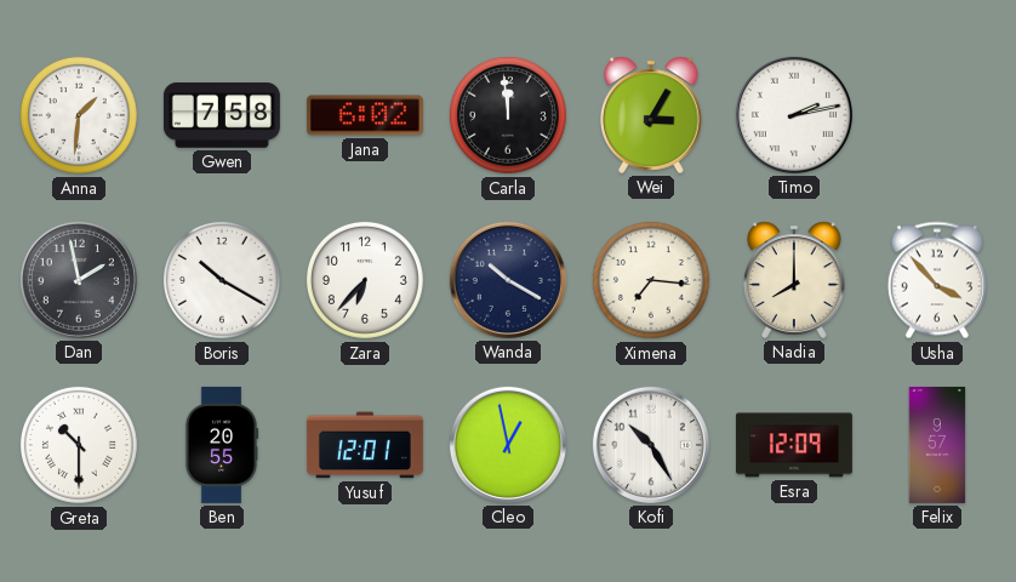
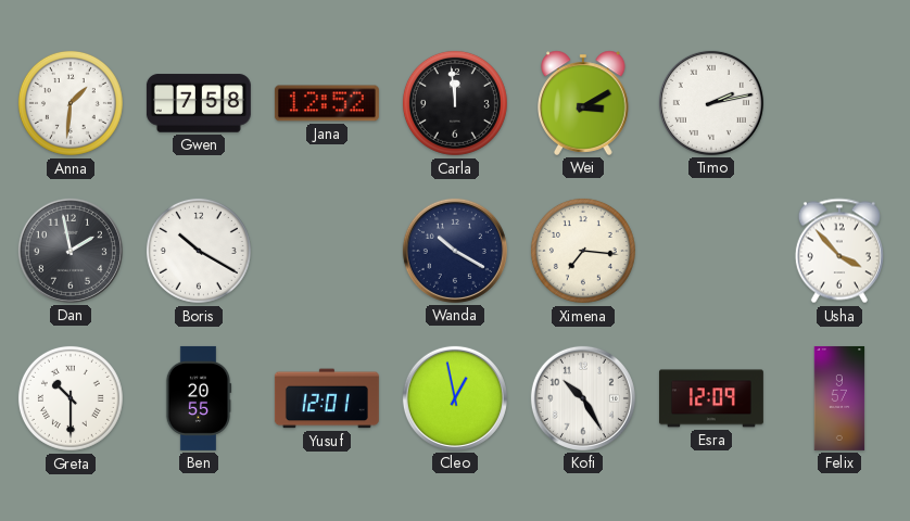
Jana: 6:02 -> 12:52 (327, 103)
Wei: 3:05 -> 3:10 (584, 103)
Zara: 6:37 -> none (365, 280)
Nadia: 8:00 -> none (795, 280)
